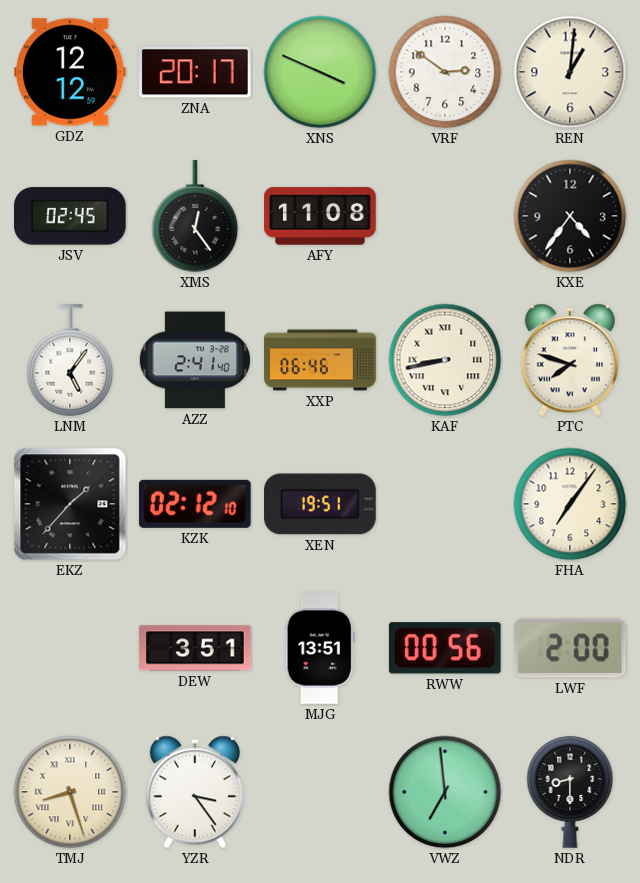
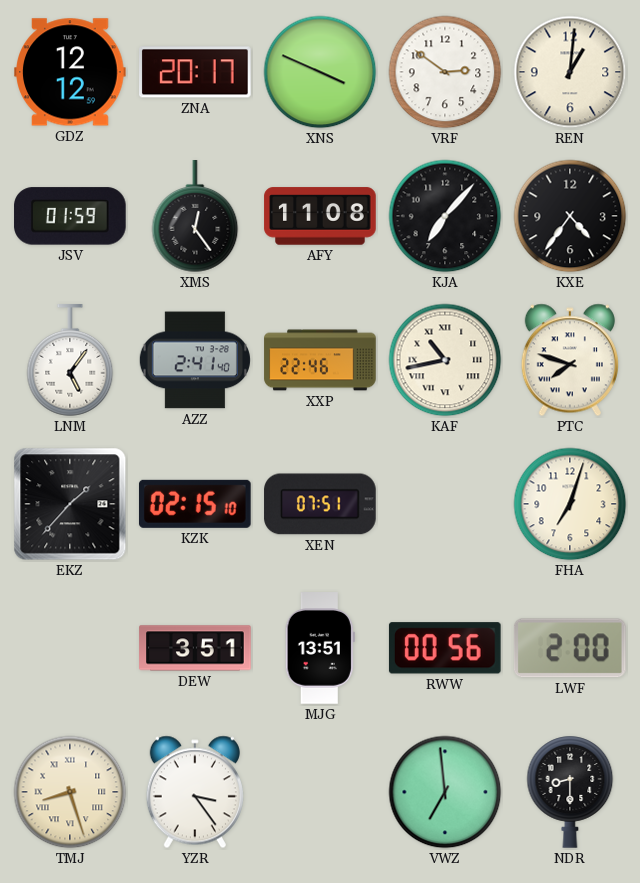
JSV: 02:45 -> 01:59 (70, 216)
KJA: none -> 7:07 (445, 216)
XXP: 06:46 -> 22:46 (320, 360)
KAF: 8:43 -> 10:43 (445, 360)
KZK: 02:12 -> 02:15 (195, 504)
XEN: 19:51 -> 07:51 (320, 504)
FHA: 7:06 -> 7:03 (570, 504)
